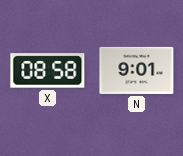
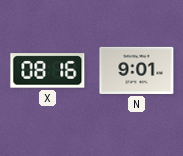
X: 08:58 -> 08:16 (48, 71)
